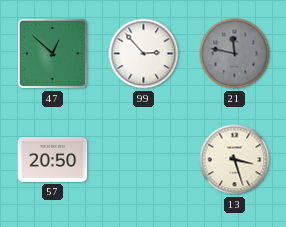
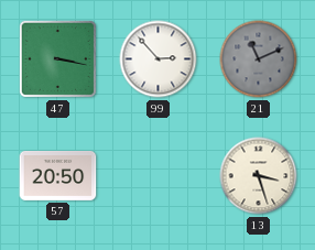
47: 12:52 -> 3:17 (57, 58)
21: 11:47 -> 11:11 (259, 59)
